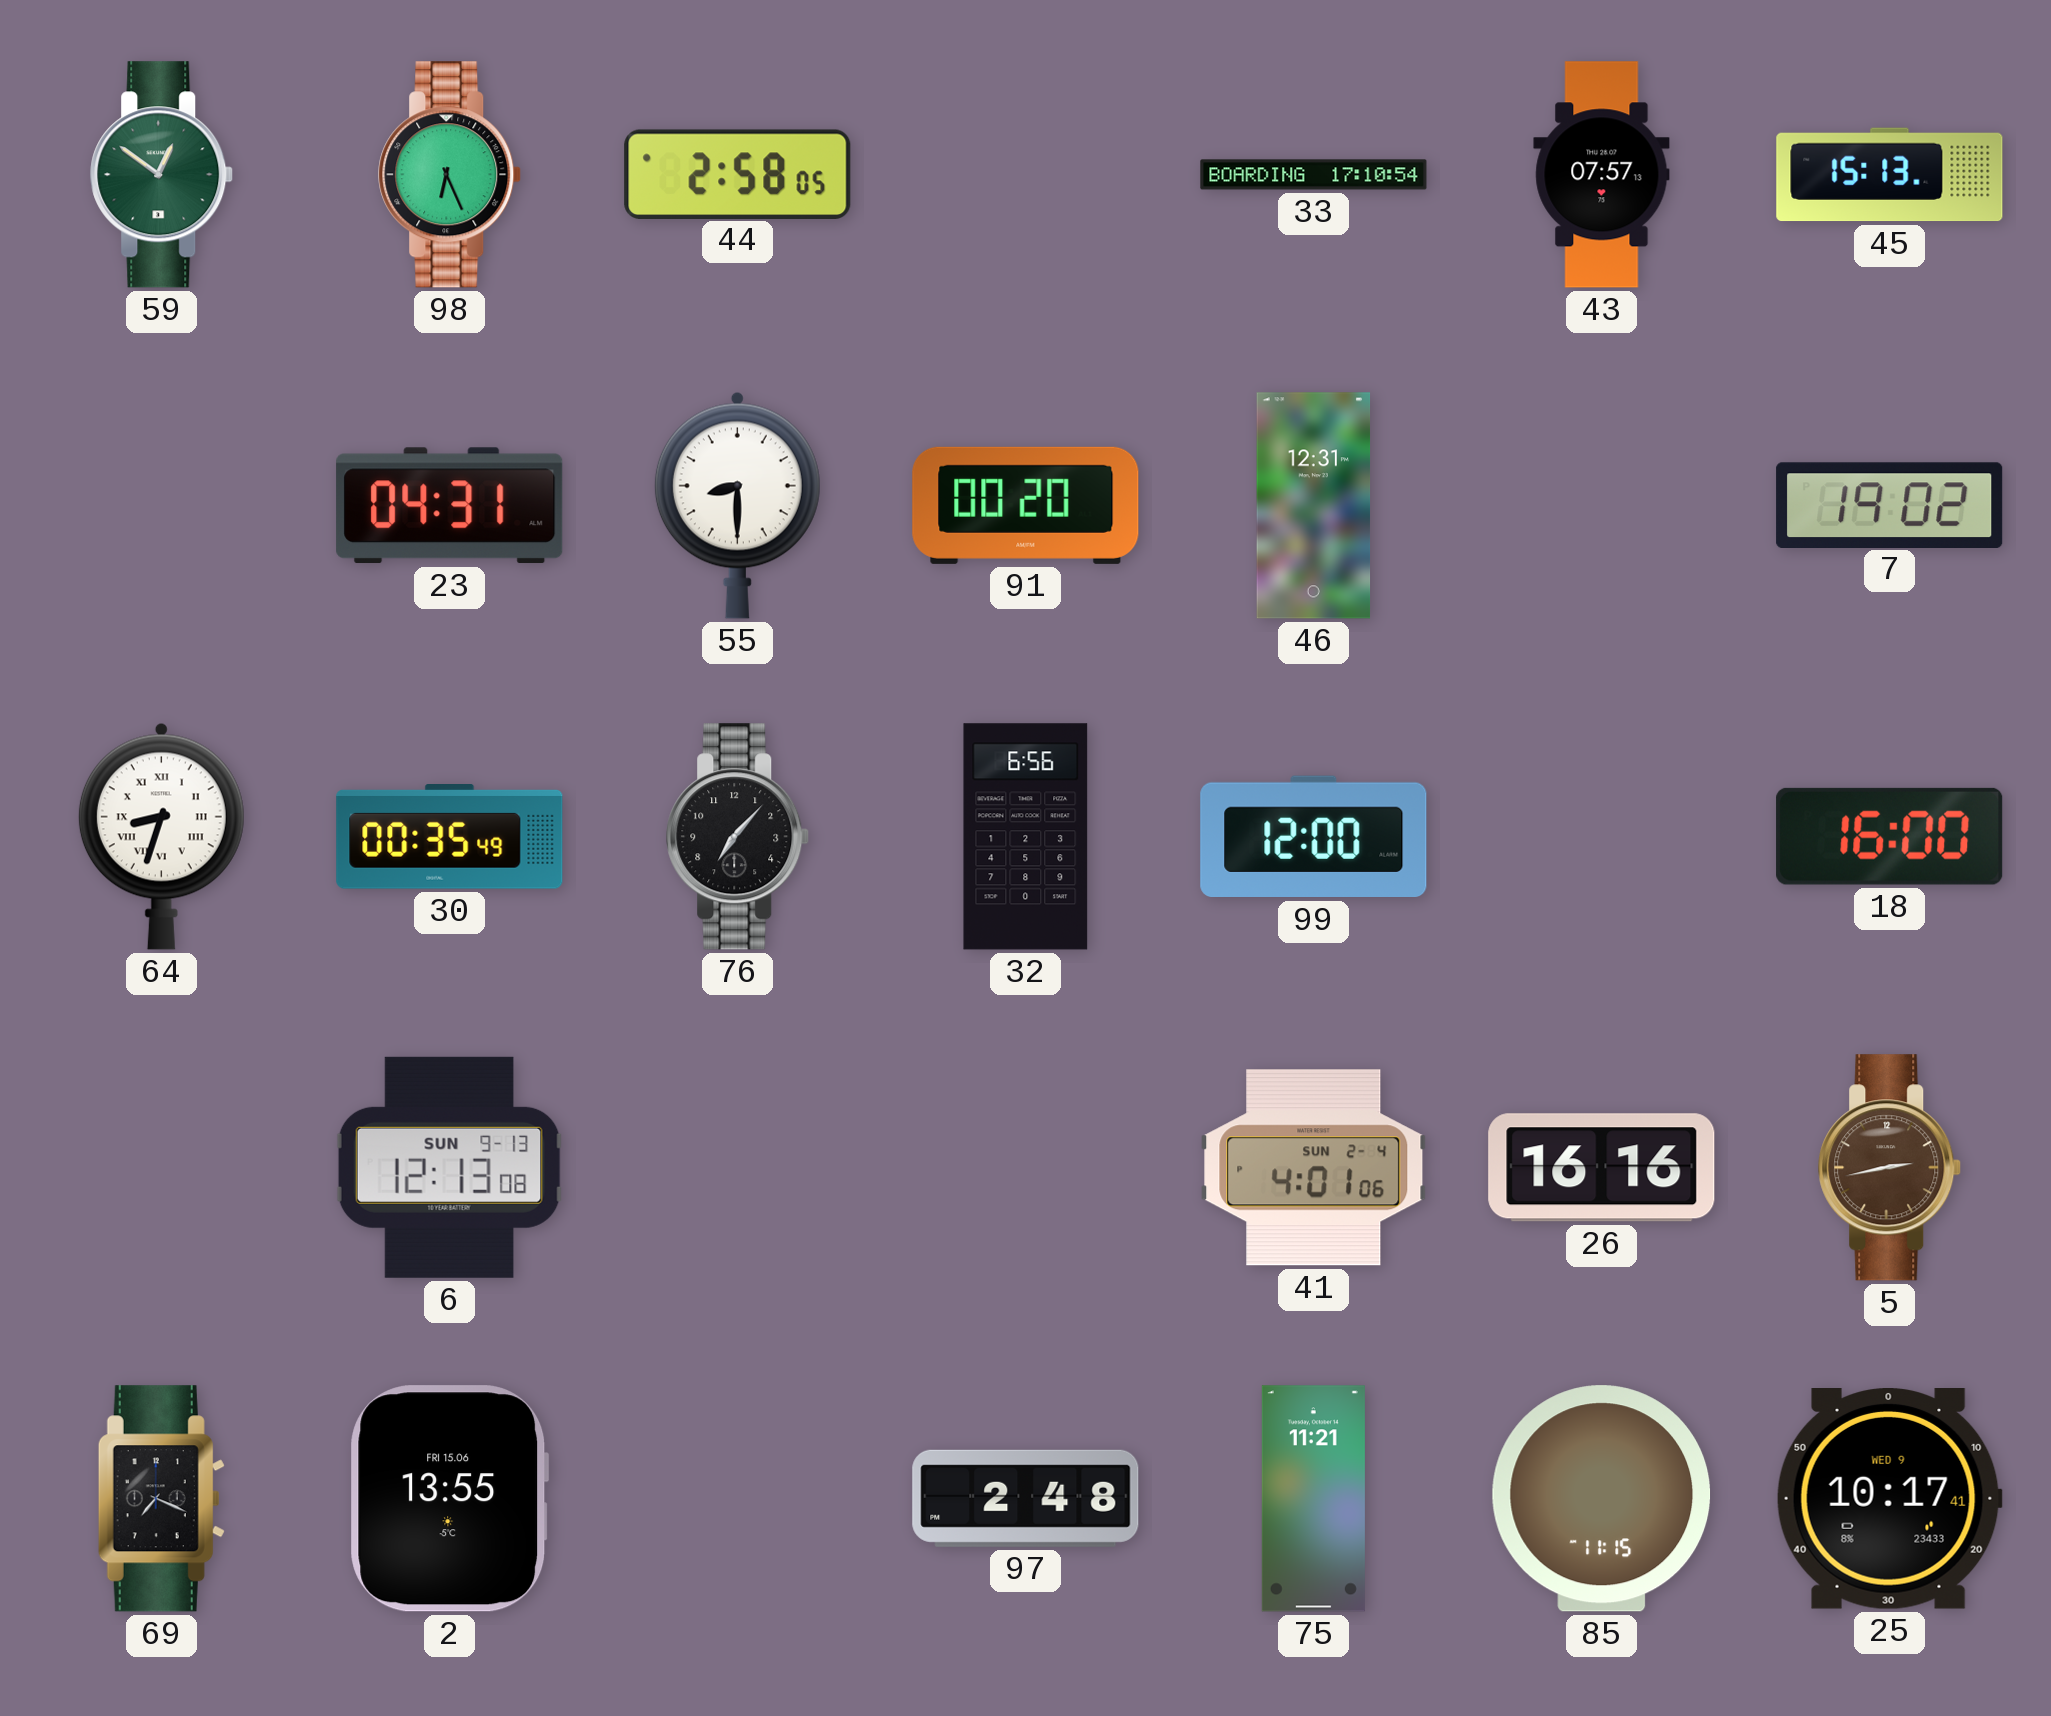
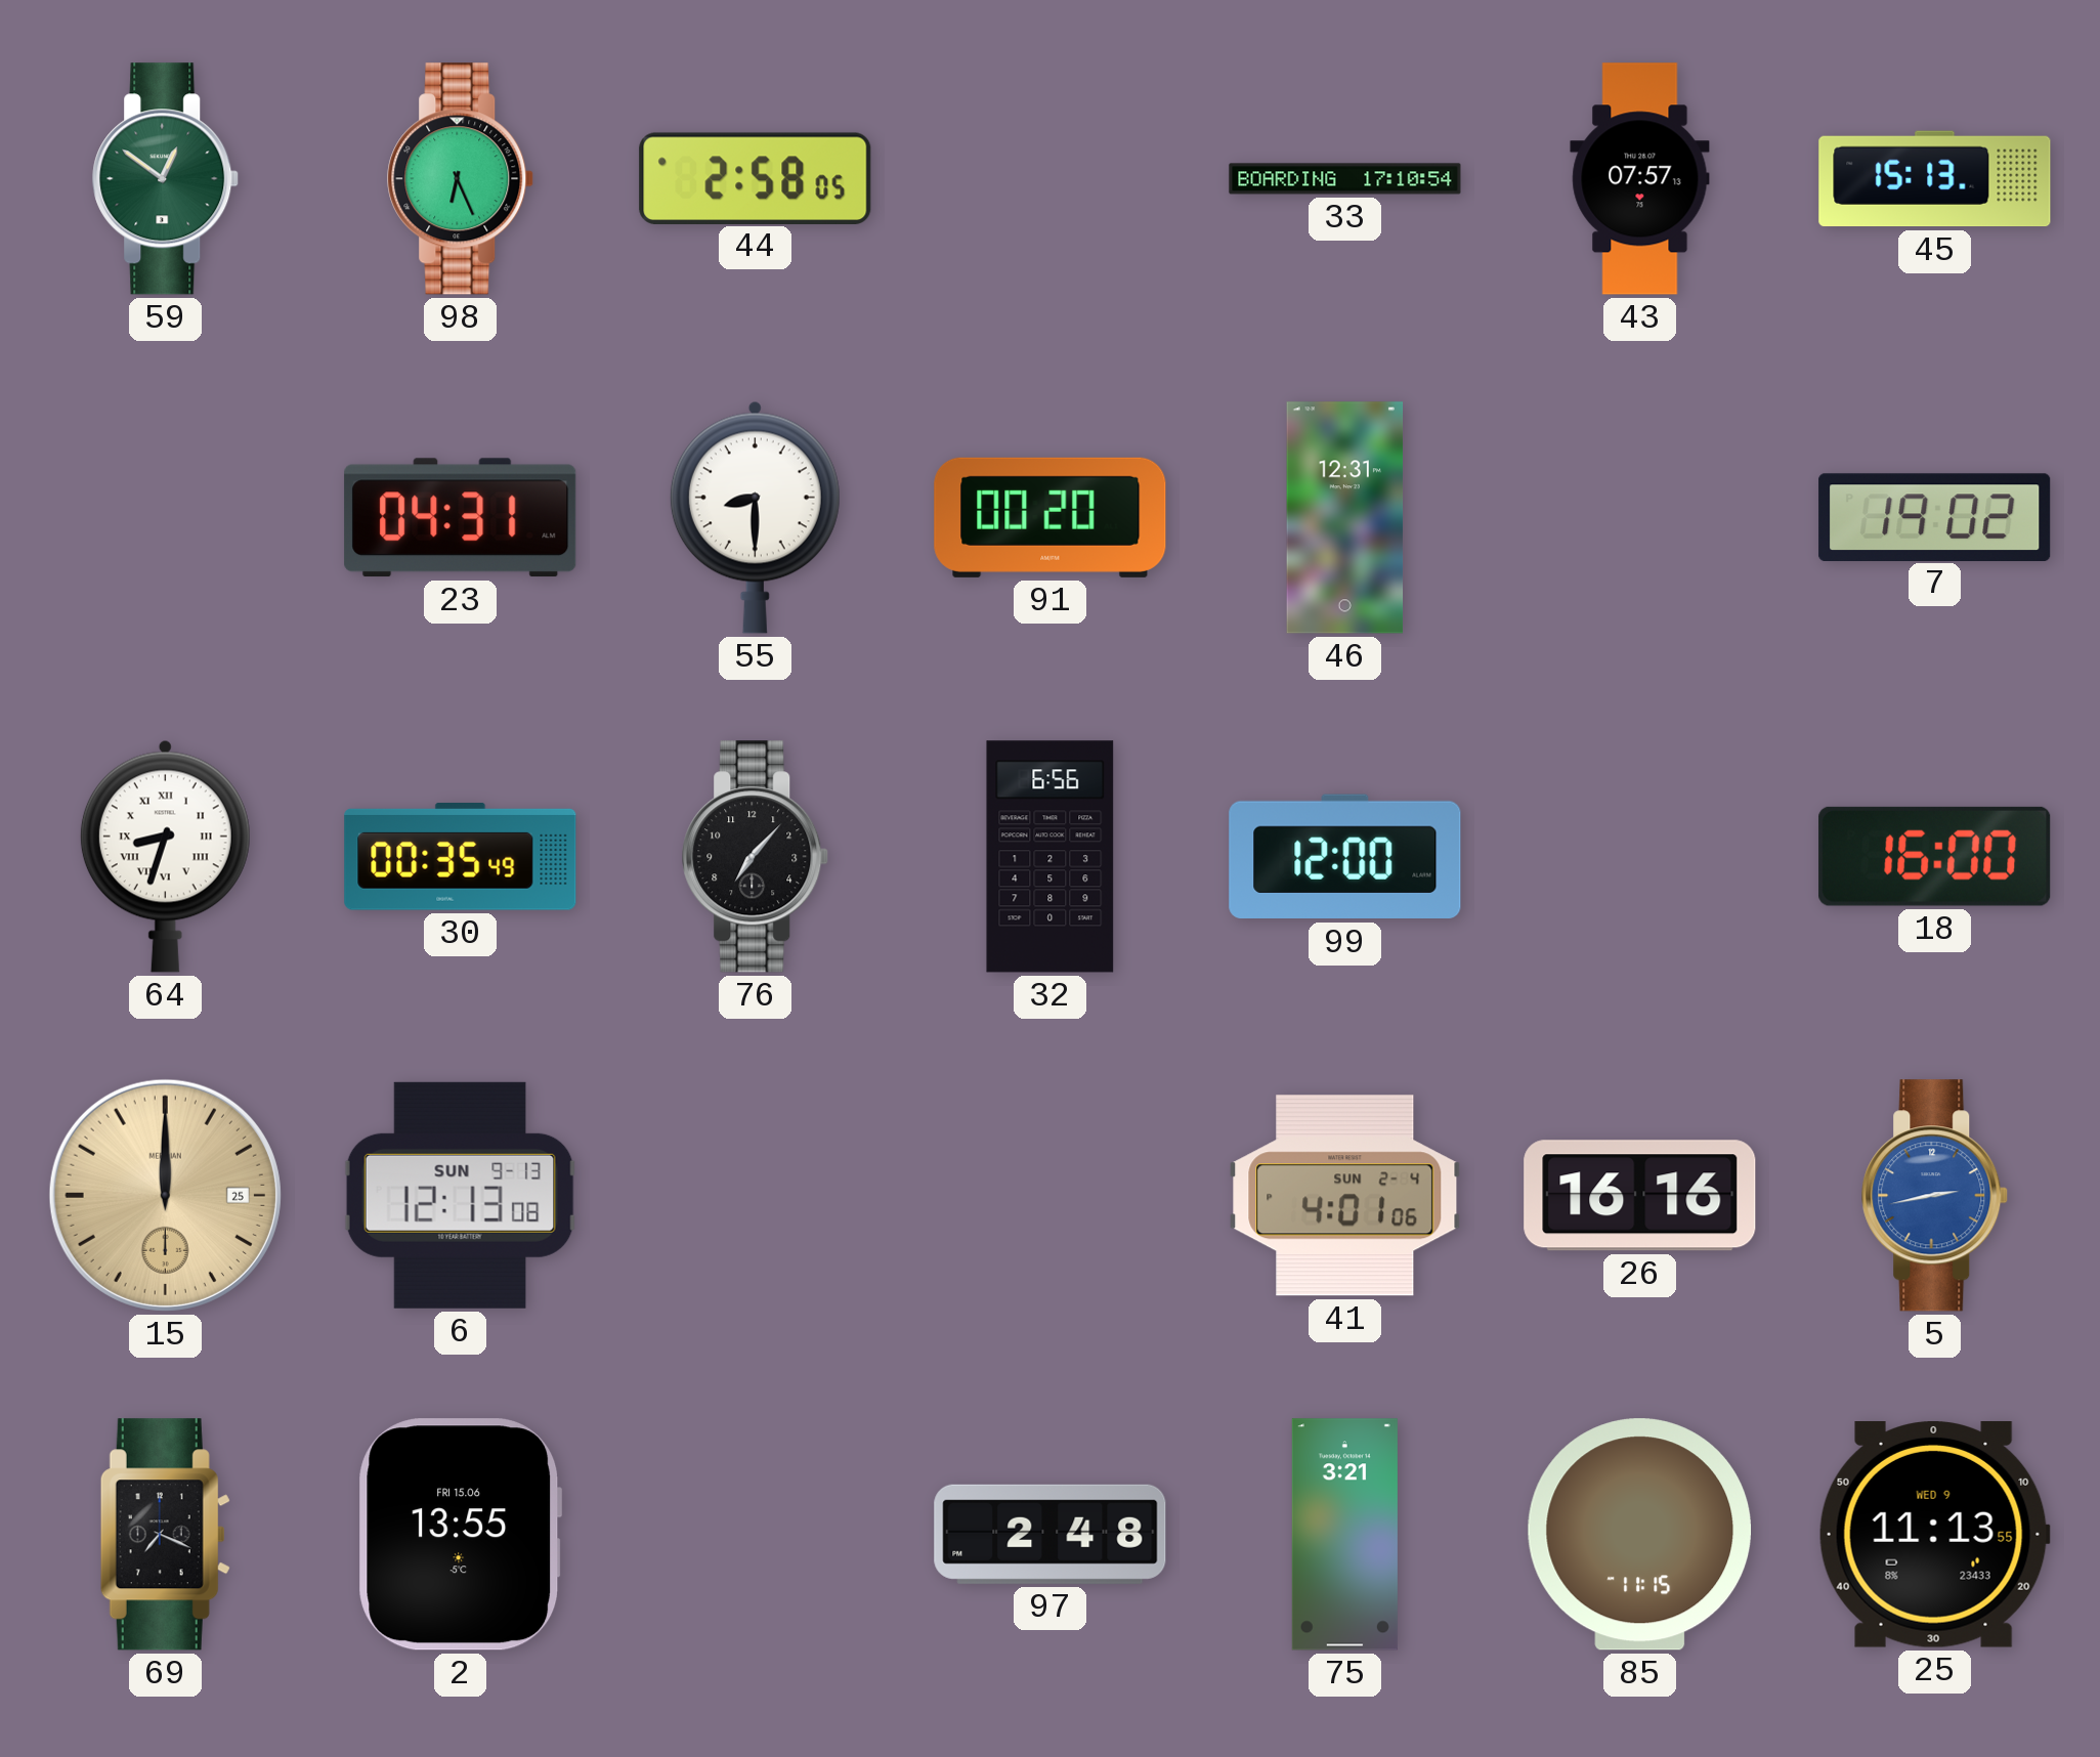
15: none -> 12:00 (165, 1195)
5 dial: brown -> blue (1935, 1196)
75: 11:21 -> 3:21 (1344, 1535)
25: 10:17 -> 11:13 (1934, 1535)
